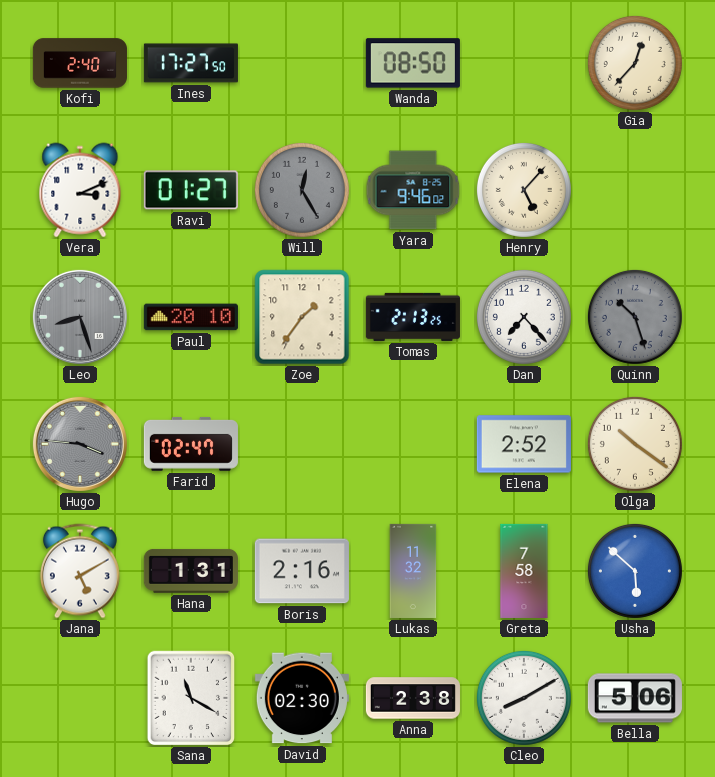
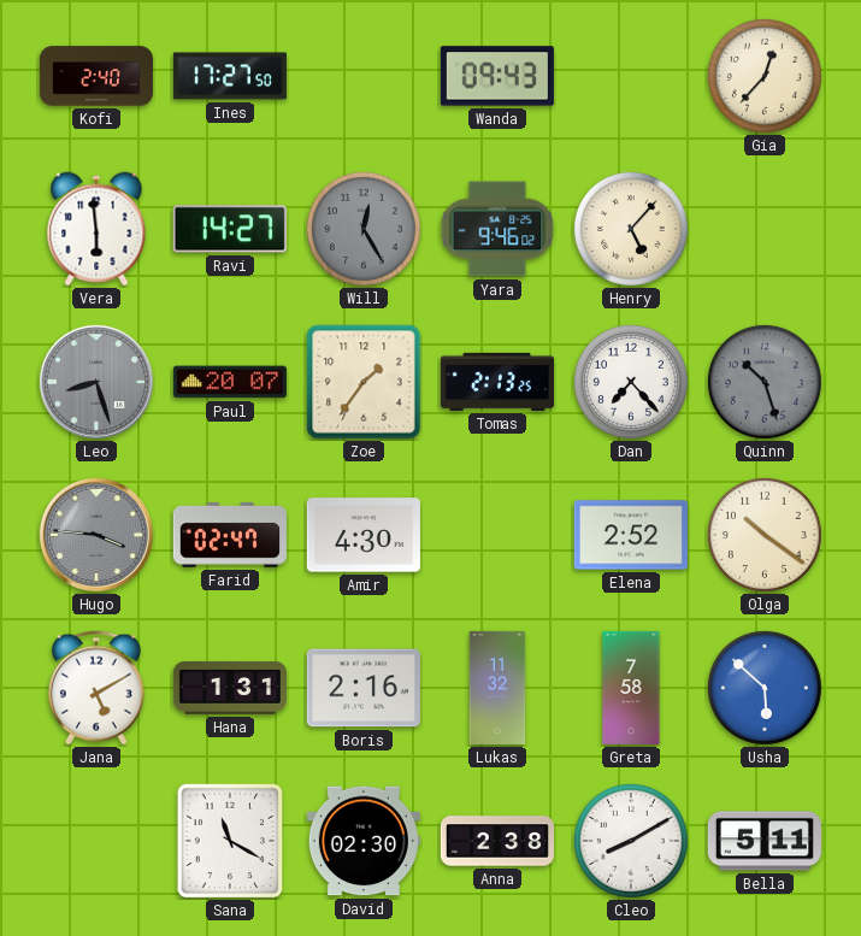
Wanda: 08:50 -> 09:43 (497, 76)
Vera: 3:11 -> 5:59 (96, 229)
Ravi: 01:27 -> 14:27 (230, 229)
Paul: 20:10 -> 20:07 (230, 382)
Amir: none -> 4:30 (364, 535)
Bella: 5:06 -> 5:11 (765, 841)
